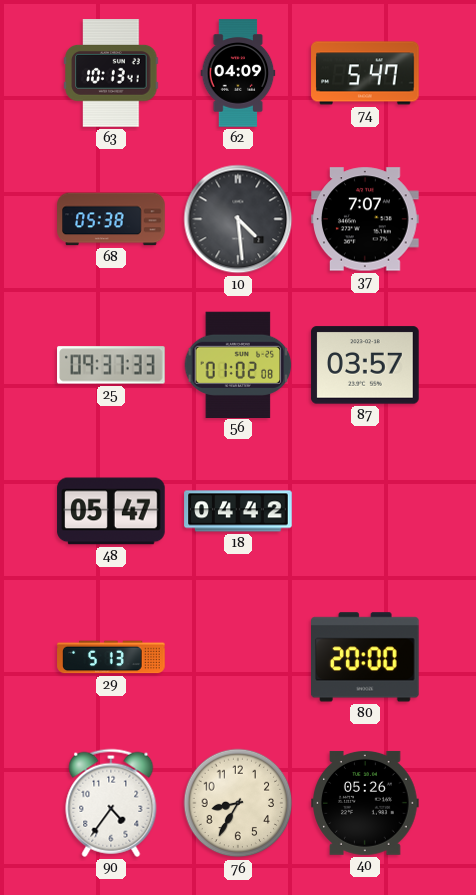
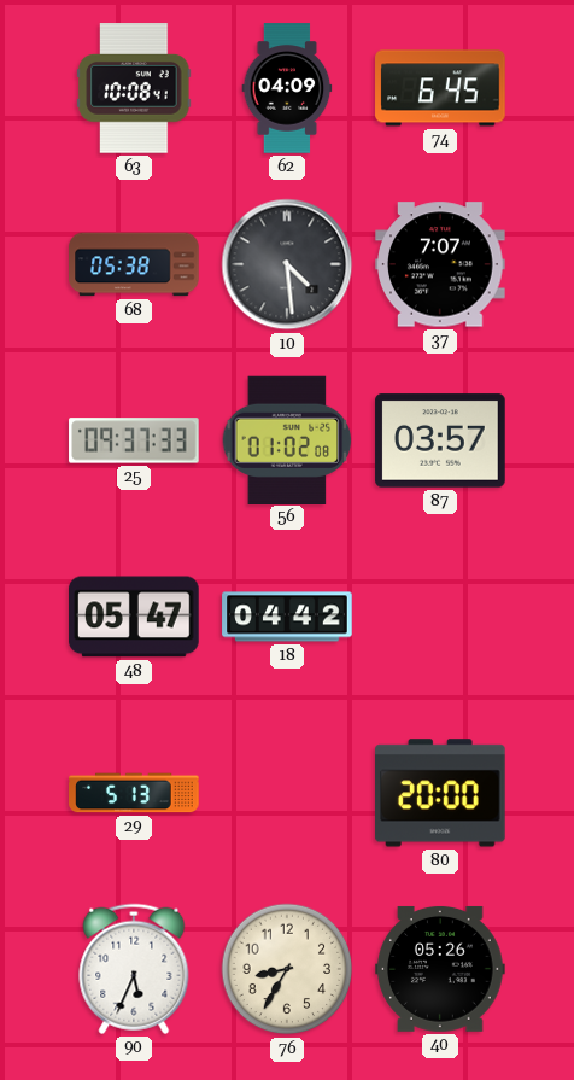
63: 10:13 -> 10:08 (134, 88)
74: 5:47 -> 6:45 (440, 88)
90: 4:36 -> 5:34 (134, 969)
